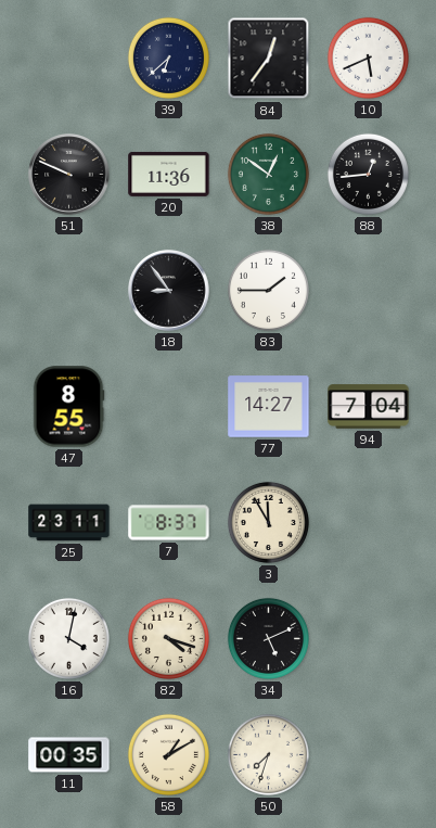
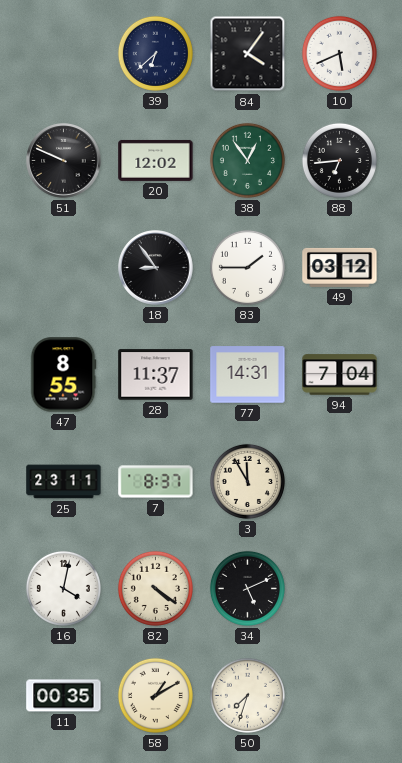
84: 12:36 -> 4:06 (248, 54)
20: 11:36 -> 12:02 (156, 160)
38: 12:51 -> 12:54 (247, 160)
88: 12:44 -> 6:44 (339, 160)
49: none -> 03:12 (340, 267)
28: none -> 11:37 (156, 375)
77: 14:27 -> 14:31 (248, 375)
82: 4:18 -> 4:21 (155, 588)
